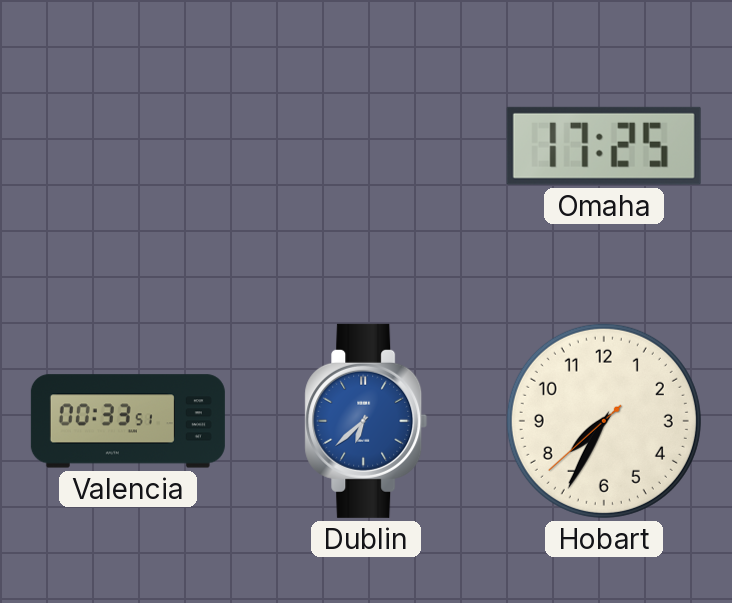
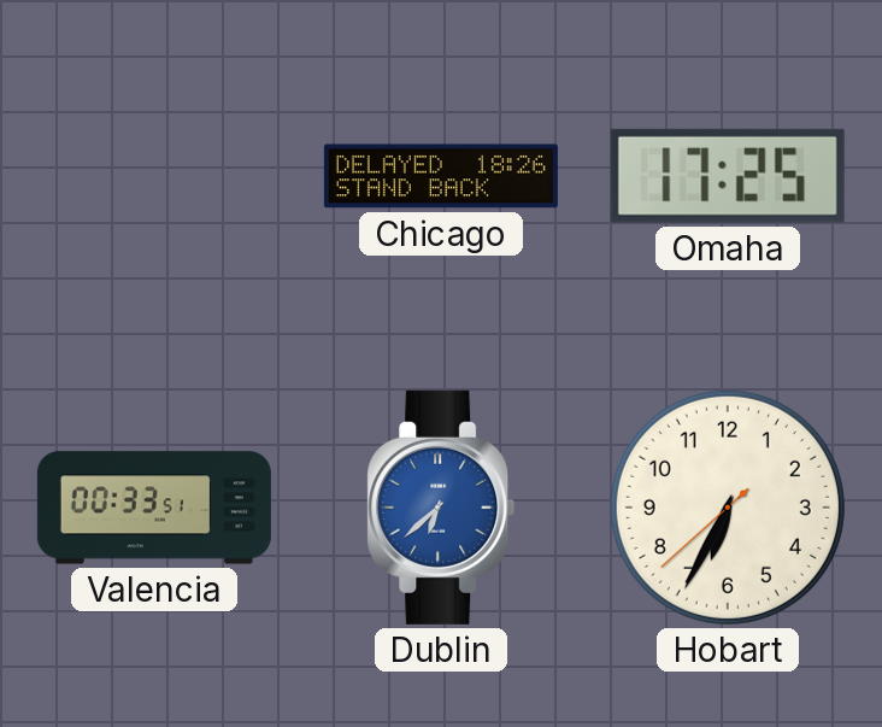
Chicago: none -> 18:26 (441, 176)
Hobart: 7:34 -> 6:34 (728, 508)
